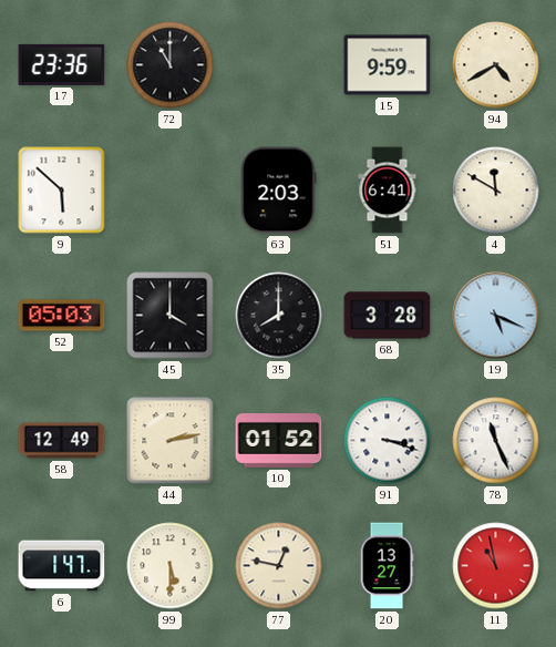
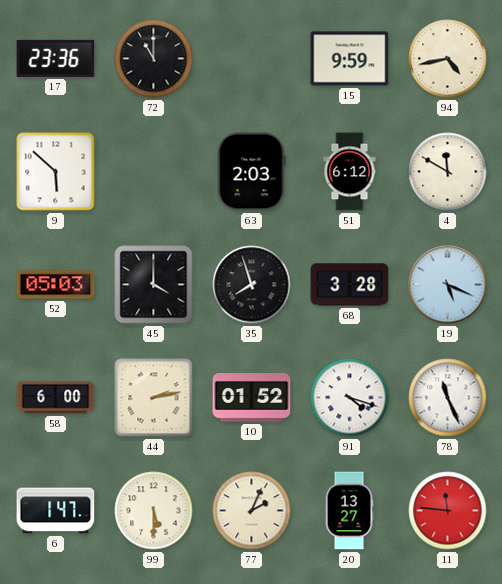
94: 4:40 -> 4:43 (448, 59)
51: 6:41 -> 6:12 (350, 172)
35: 8:00 -> 7:57 (252, 285)
58: 12:49 -> 6:00 (56, 398)
91: 3:18 -> 4:18 (350, 398)
77: 12:47 -> 2:04 (252, 511)
11: 10:58 -> 11:46 (448, 511)
